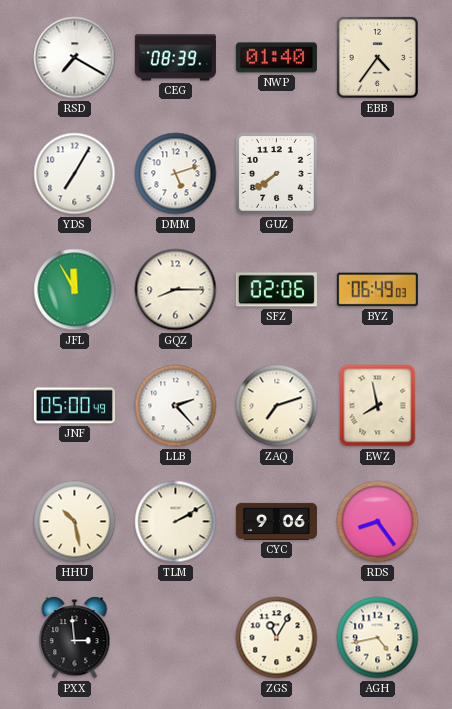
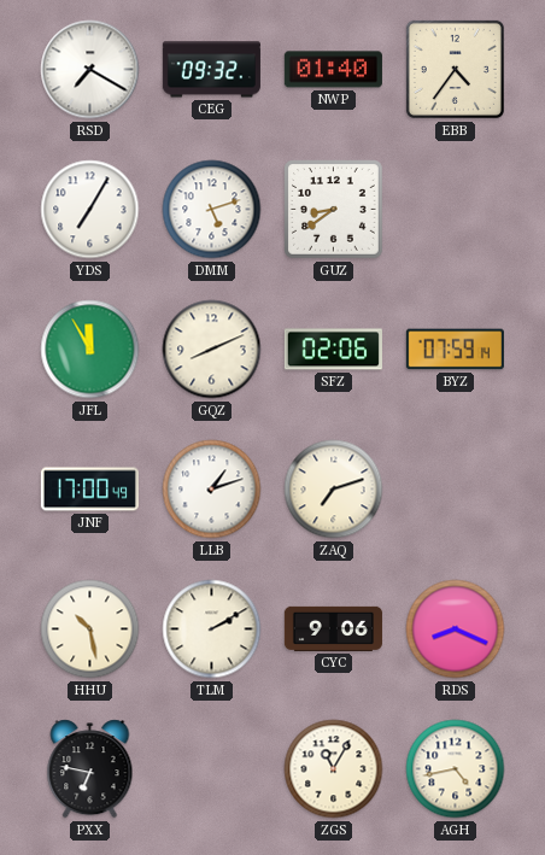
CEG: 08:39 -> 09:32 (211, 70)
GUZ: 7:39 -> 8:39 (334, 210)
GQZ: 8:15 -> 8:11 (212, 350)
BYZ: 06:49 -> 07:59 (455, 350)
JNF: 05:00 -> 17:00 (89, 490)
LLB: 2:23 -> 1:12 (212, 490)
EWZ: 7:58 -> none (378, 406)
RDS: 8:24 -> 8:19 (456, 629)
PXX: 2:59 -> 6:47 (90, 769)
